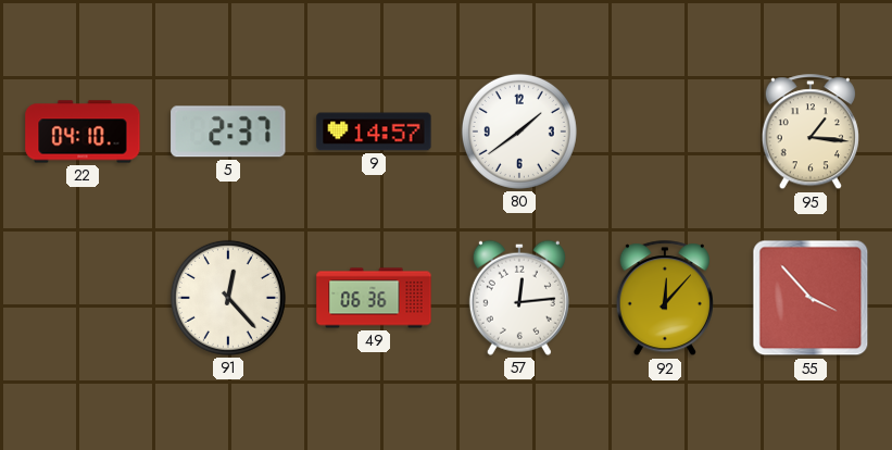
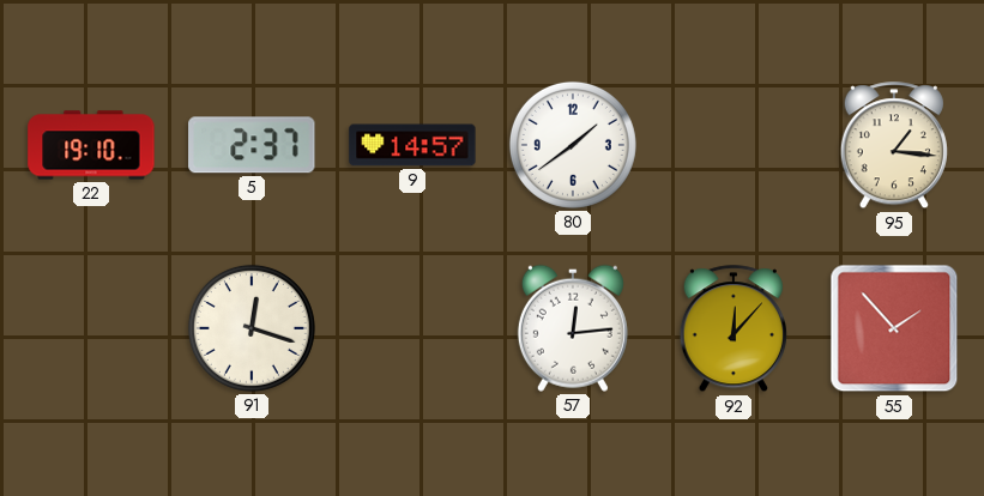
22: 04:10 -> 19:10 (91, 145)
91: 12:23 -> 12:18 (252, 328)
49: 06:36 -> none (374, 298)
55: 3:53 -> 1:53 (894, 328)
